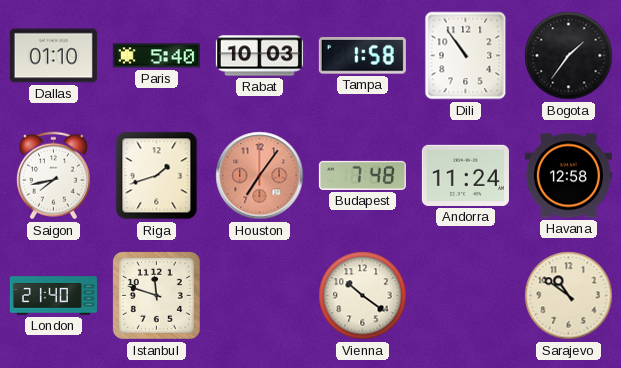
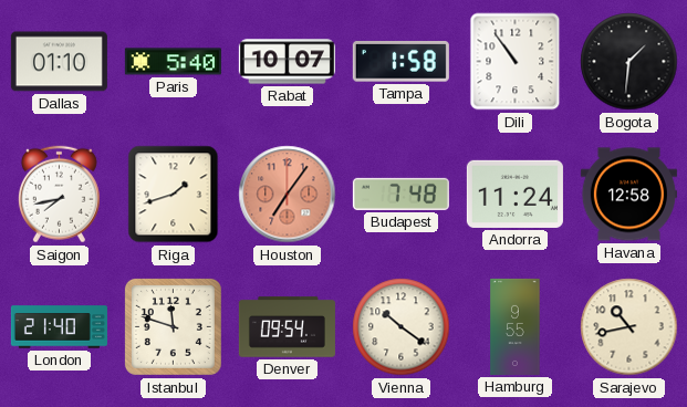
Rabat: 10:03 -> 10:07 (287, 62)
Bogota: 1:36 -> 1:31 (629, 62)
Denver: none -> 09:54 (287, 327)
Hamburg: none -> 9:55 (516, 326)
Sarajevo: 10:51 -> 10:43 (629, 327)
